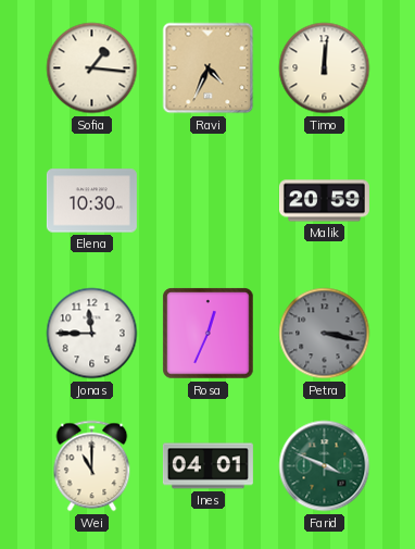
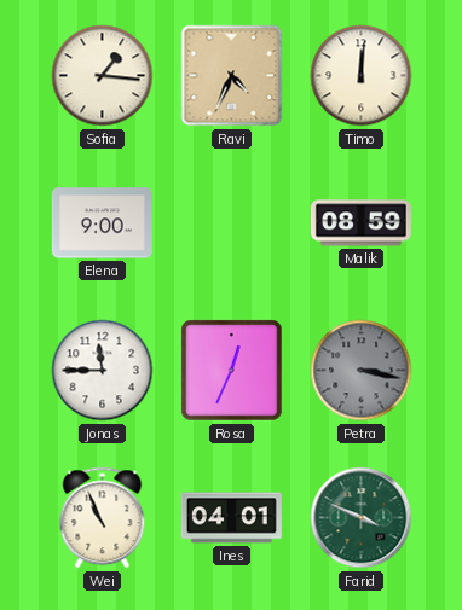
Elena: 10:30 -> 9:00 (102, 223)
Malik: 20:59 -> 08:59 (360, 223)
Wei: 11:00 -> 10:56 (103, 518)
